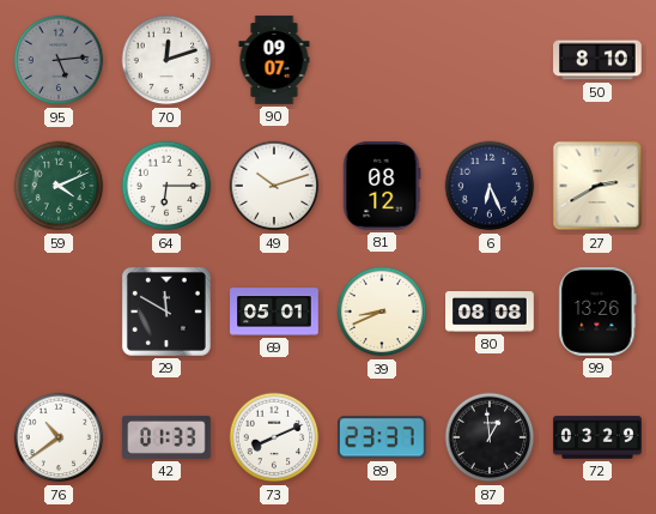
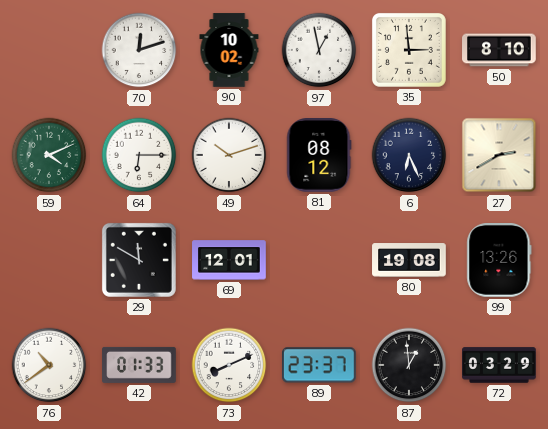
95: 5:14 -> none (59, 60)
90: 09:07 -> 10:02 (229, 50)
97: none -> 12:58 (319, 50)
35: none -> 2:59 (409, 50)
69: 05:01 -> 12:01 (229, 260)
39: 8:41 -> none (382, 312)
80: 08:08 -> 19:08 (409, 260)
